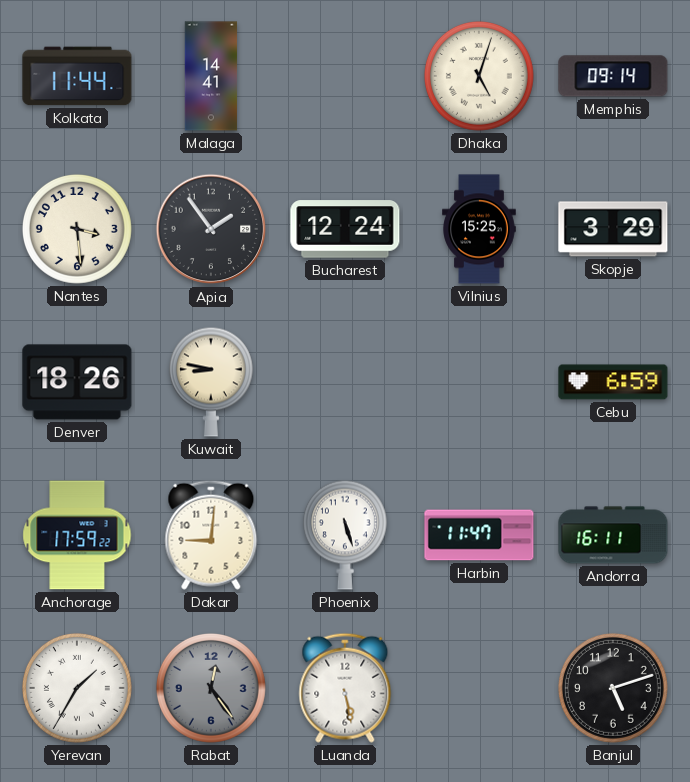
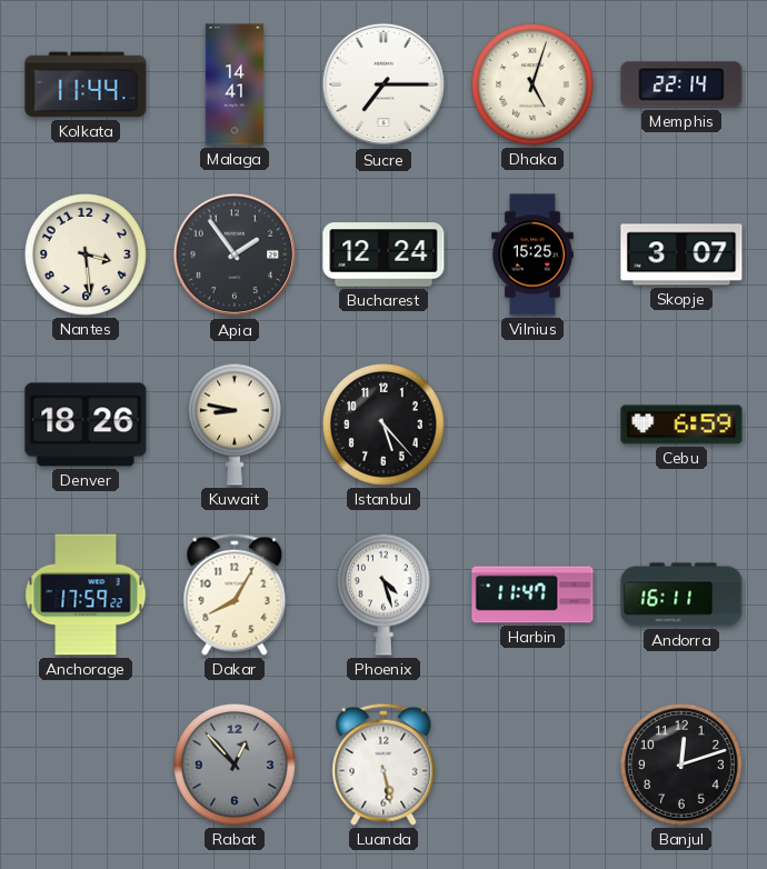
Sucre: none -> 7:15 (384, 84)
Memphis: 09:14 -> 22:14 (681, 84)
Skopje: 3:29 -> 3:07 (681, 254)
Istanbul: none -> 5:23 (384, 424)
Dakar: 9:01 -> 8:05 (235, 595)
Phoenix: 5:27 -> 4:27 (384, 595)
Yerevan: 1:35 -> none (77, 688)
Rabat: 12:24 -> 12:53 (235, 765)
Banjul: 5:12 -> 12:12 (681, 765)
